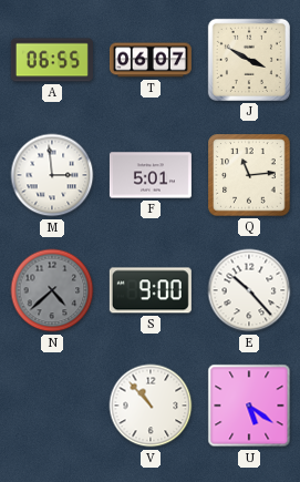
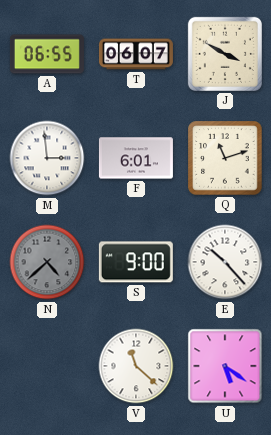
F: 5:01 -> 6:01 (136, 158)
Q: 11:14 -> 11:12 (225, 158)
V: 10:53 -> 11:22 (136, 366)
